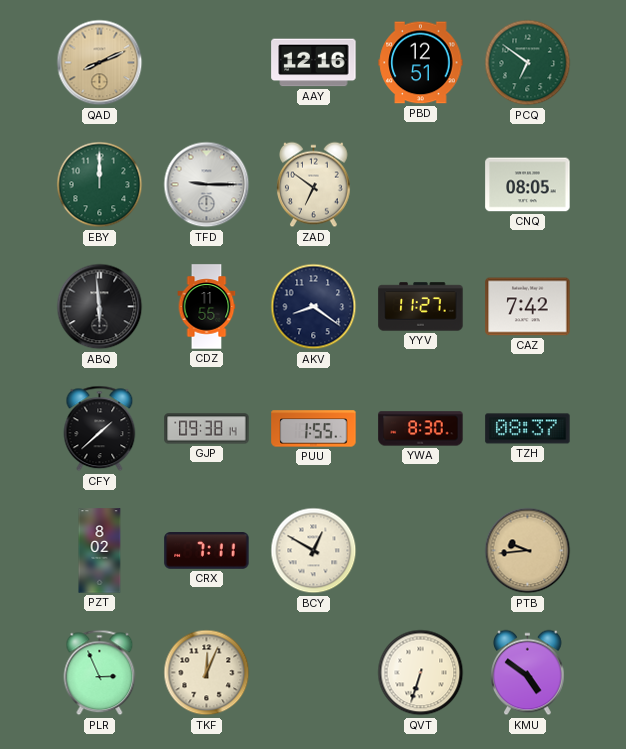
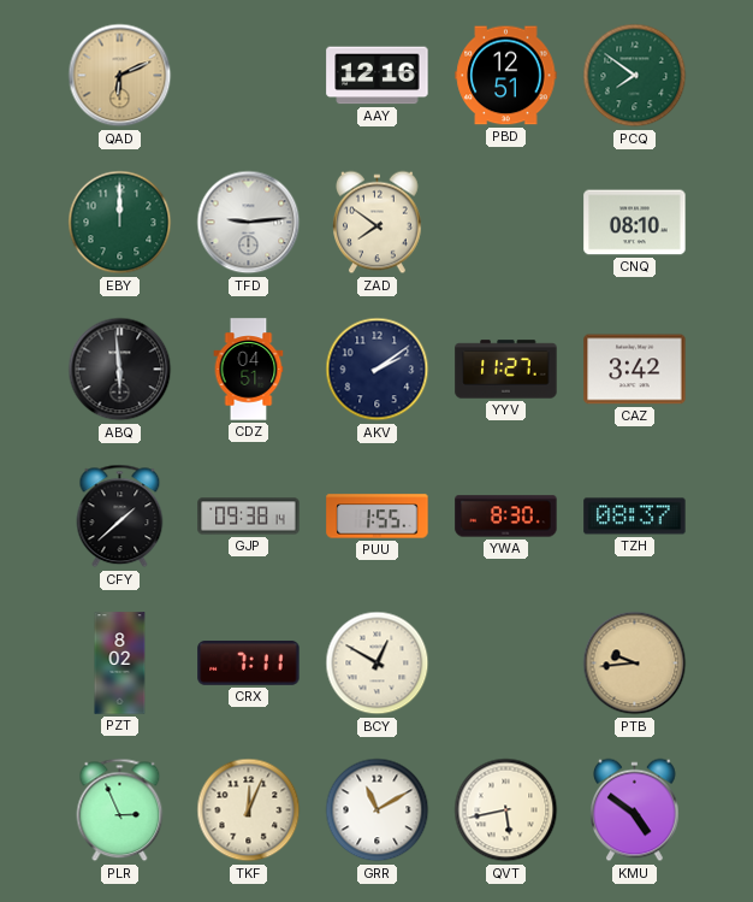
QAD: 8:11 -> 6:11 (120, 76)
PCQ: 6:51 -> 7:51 (635, 76)
TFD: 9:15 -> 9:14 (249, 223)
ZAD: 6:51 -> 7:51 (378, 223)
CNQ: 08:05 -> 08:10 (635, 223)
CDZ: 11:55 -> 04:51 (249, 370)
AKV: 8:21 -> 2:09 (378, 370)
CAZ: 7:42 -> 3:42 (635, 370)
GRR: none -> 11:10 (378, 810)
QVT: 6:33 -> 5:43 (506, 810)
